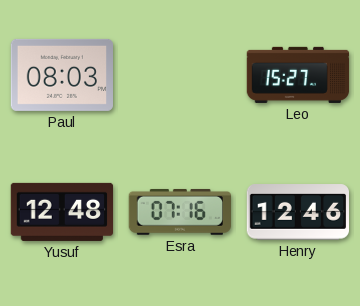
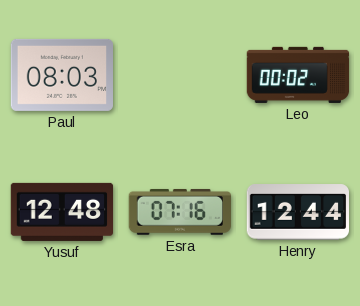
Leo: 15:27 -> 00:02 (298, 75)
Henry: 12:46 -> 12:44 (297, 212)
